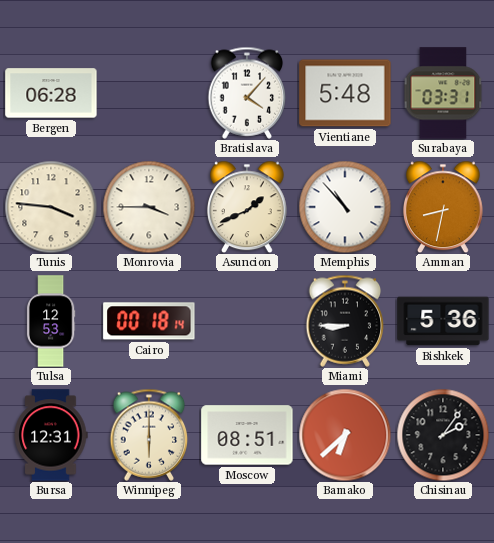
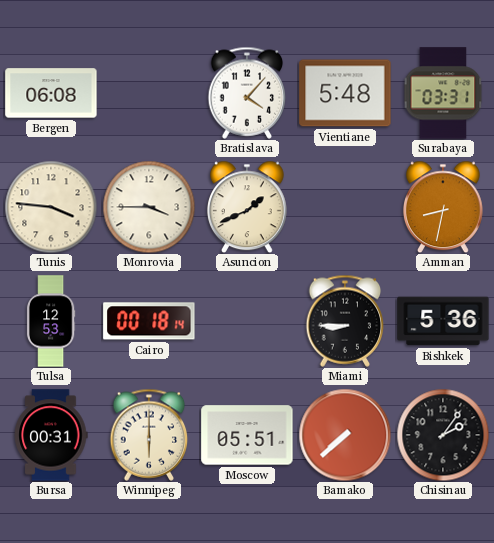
Bergen: 06:28 -> 06:08 (51, 93)
Memphis: 10:53 -> none (345, 207)
Bursa: 12:31 -> 00:31 (51, 435)
Moscow: 08:51 -> 05:51 (247, 435)
Bamako: 6:38 -> 7:38 (345, 435)
